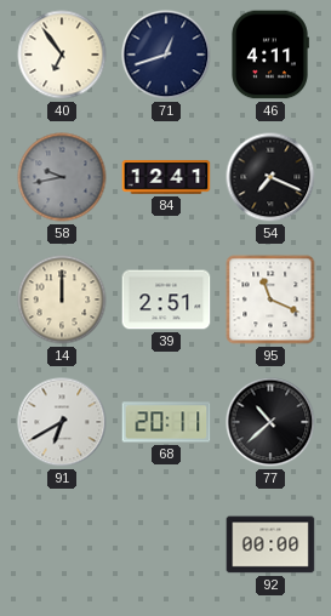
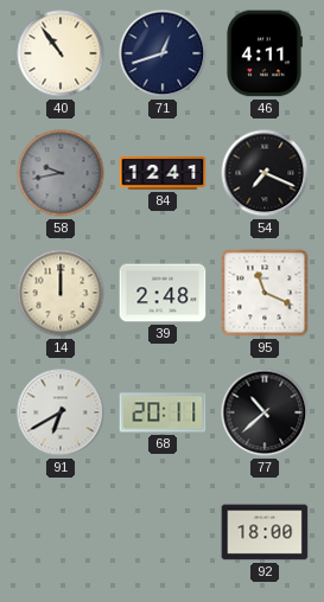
40: 6:54 -> 10:54 (61, 53)
39: 2:51 -> 2:48 (163, 293)
92: 00:00 -> 18:00 (265, 532)
